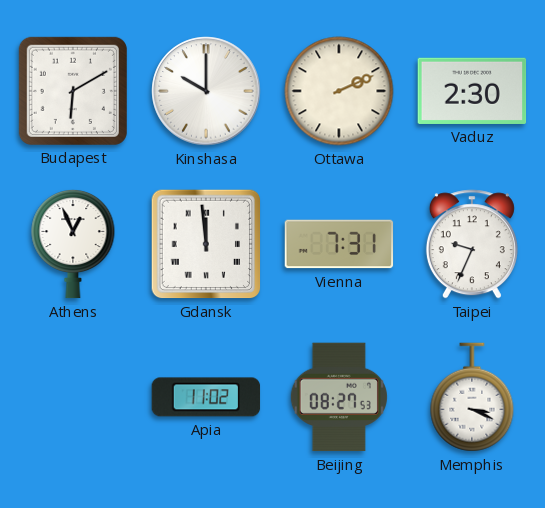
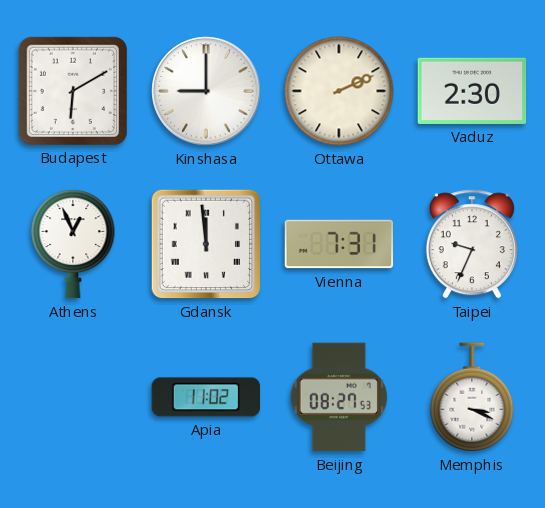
Kinshasa: 10:00 -> 9:00 (206, 91)
